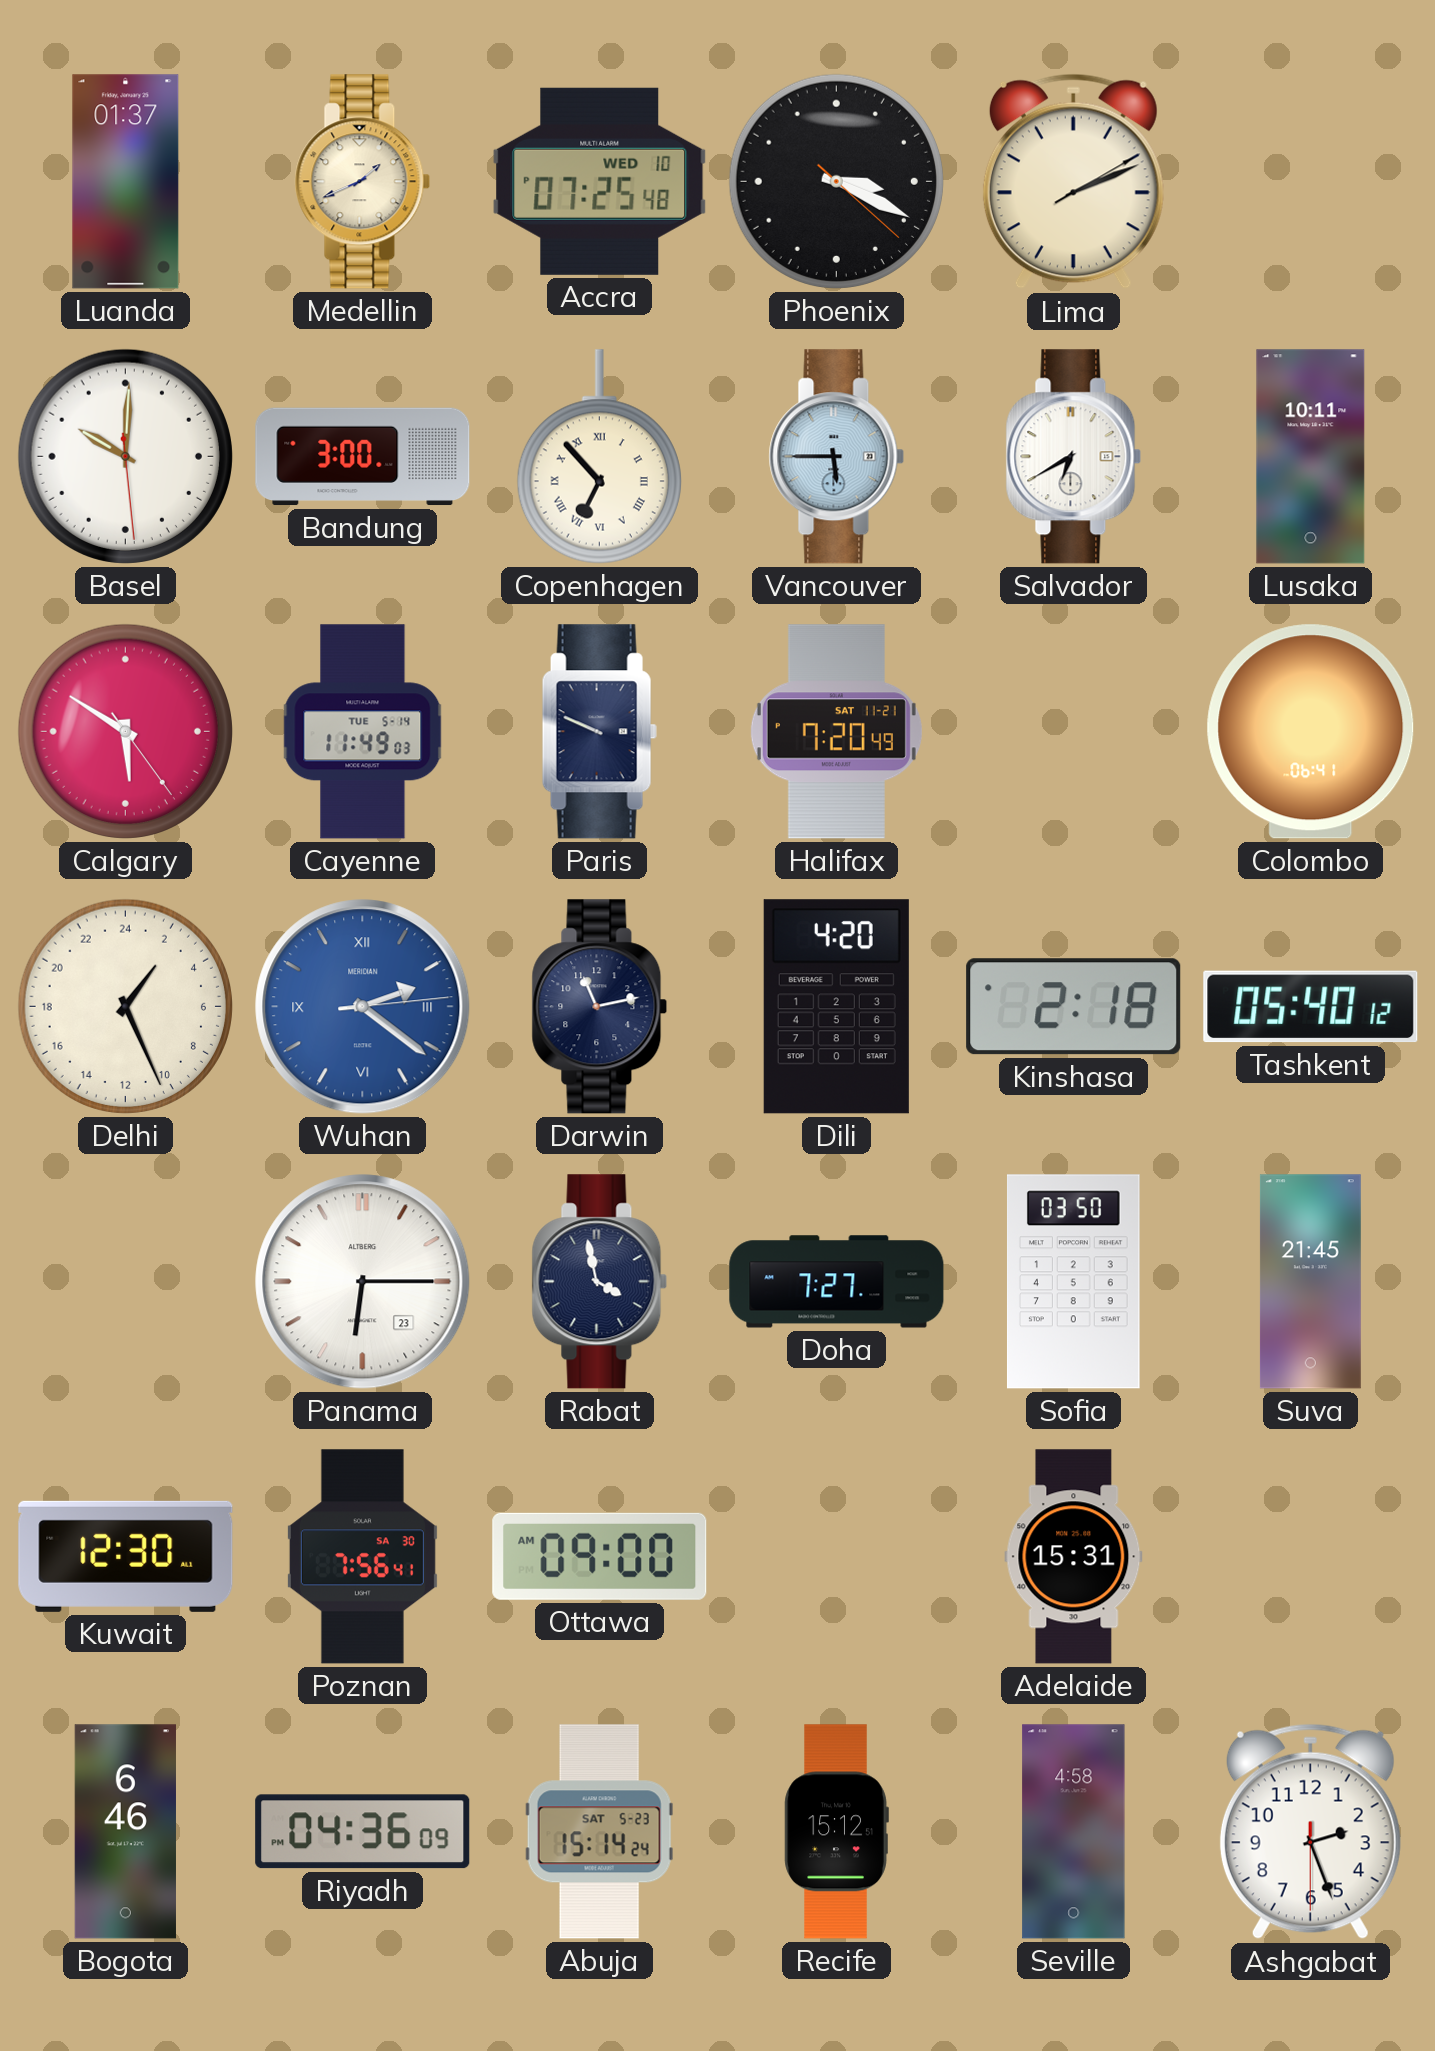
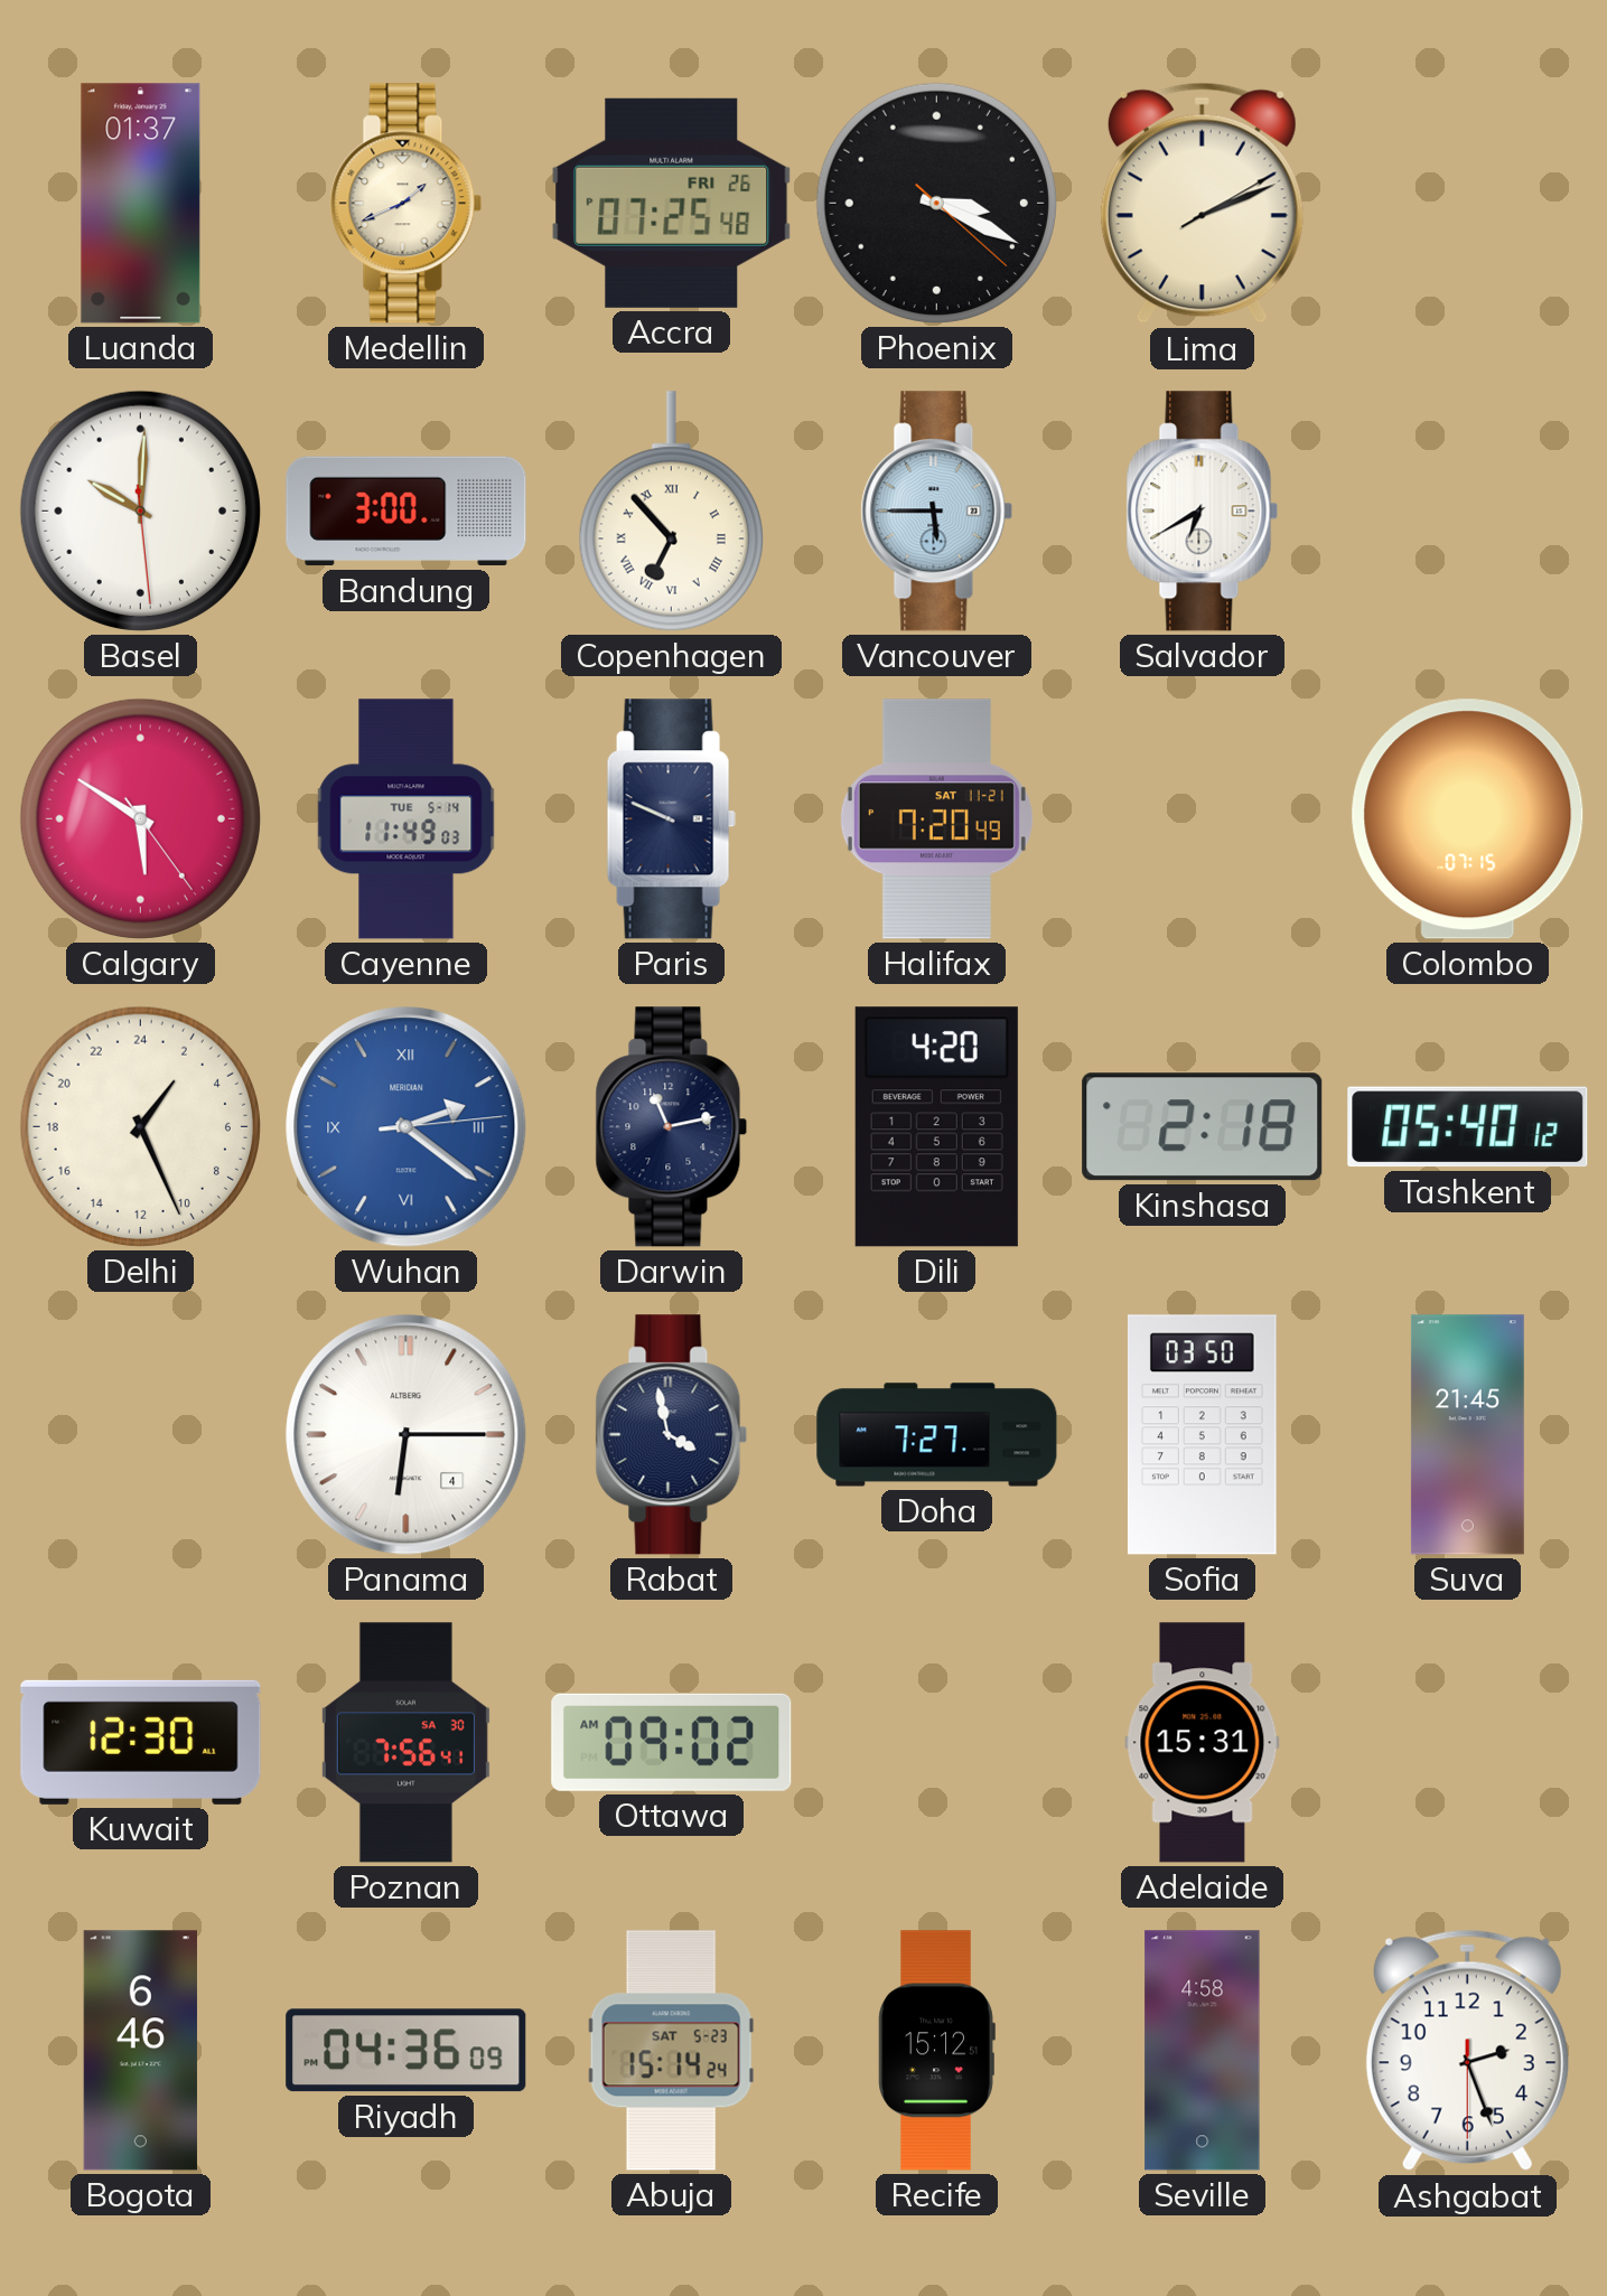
Accra date: WED 10 -> FRI 26 (672, 203)
Lusaka: 10:11 -> none (1311, 457)
Colombo: 06:41 -> 07:15 (1468, 819)
Panama date: 23 -> 4 (407, 1435)
Ottawa: 09:00 -> 09:02 (672, 1742)
